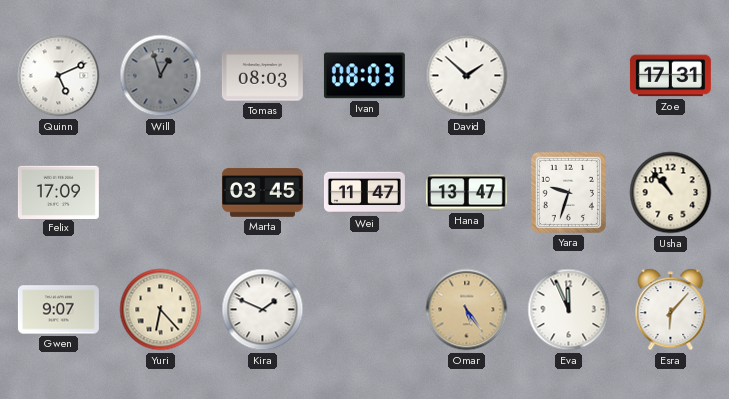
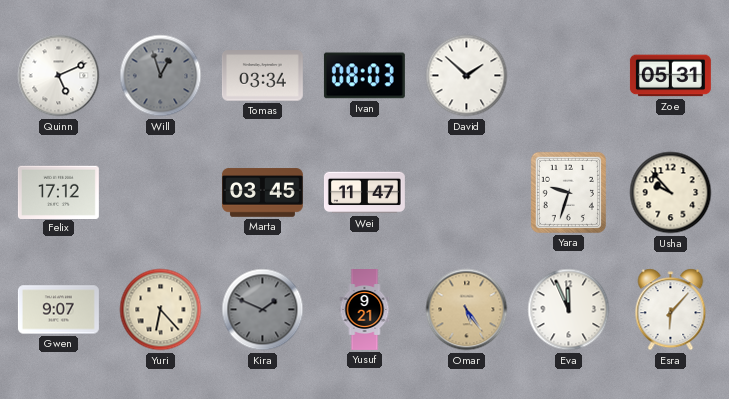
Tomas: 08:03 -> 03:34 (262, 76)
Zoe: 17:31 -> 05:31 (670, 76)
Felix: 17:09 -> 17:12 (58, 192)
Hana: 13:47 -> none (466, 193)
Usha: 10:53 -> 9:53 (671, 193)
Kira dial: white -> grey (263, 310)
Yusuf: none -> 9:21 (365, 310)
